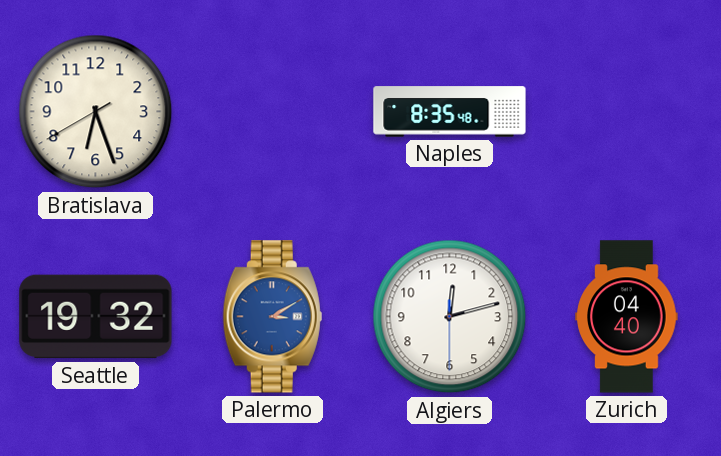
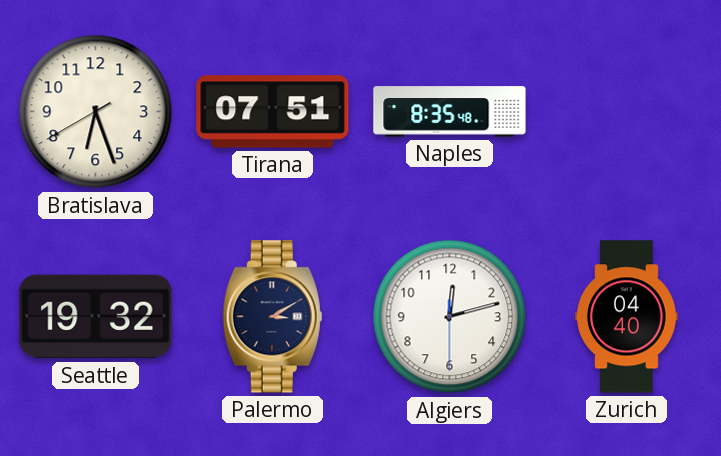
Tirana: none -> 07:51 (273, 112)
Palermo dial: blue -> navy (272, 317)
